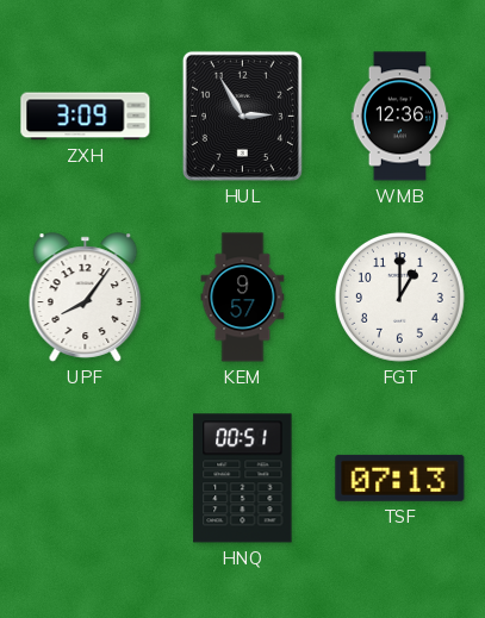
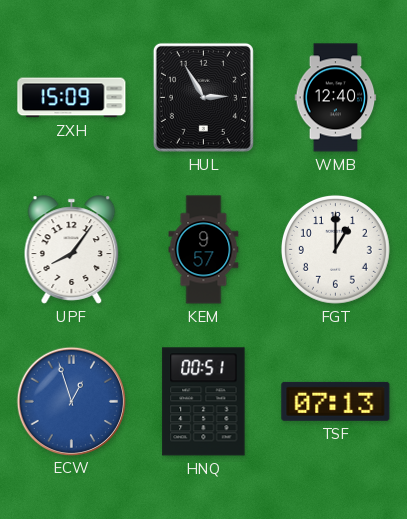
ZXH: 3:09 -> 15:09 (72, 98)
WMB: 12:36 -> 12:40 (336, 98)
ECW: none -> 12:57 (71, 401)
